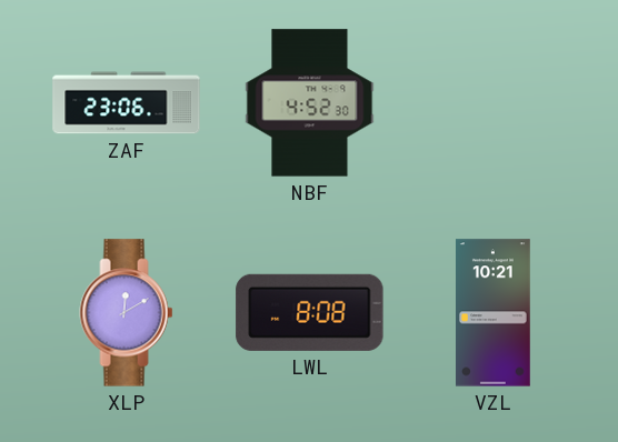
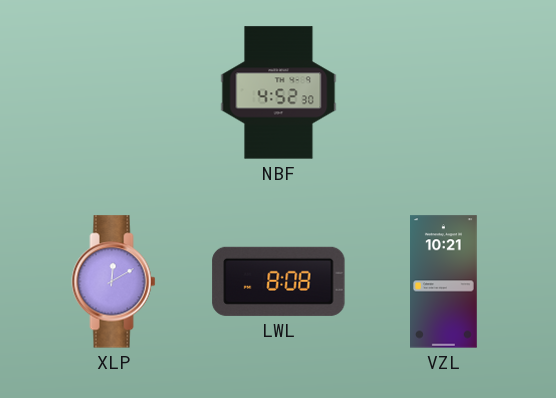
ZAF: 23:06 -> none (127, 103)
